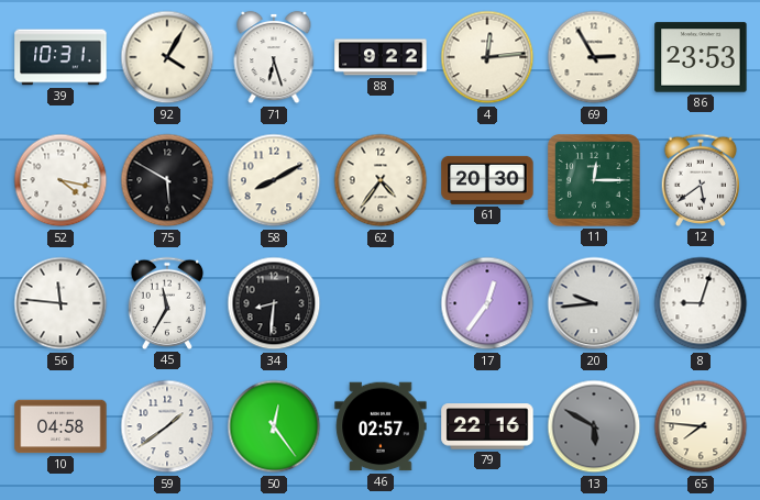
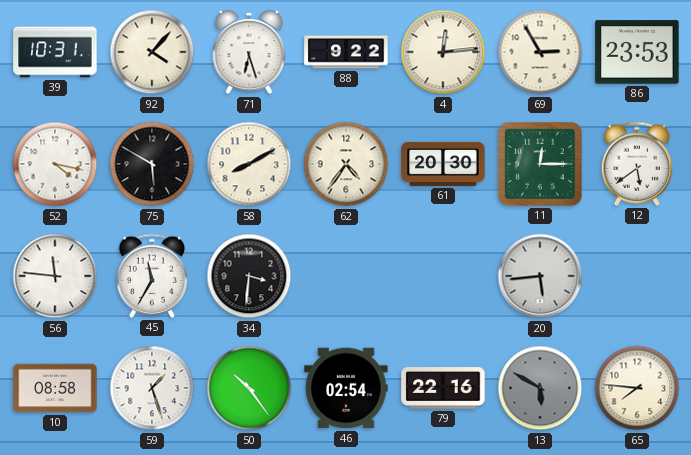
92: 4:05 -> 4:07 (152, 52)
34: 8:31 -> 3:31 (249, 276)
17: 12:36 -> none (487, 303)
20: 9:44 -> 5:44 (540, 276)
8: 9:03 -> none (701, 303)
10: 04:58 -> 08:58 (55, 388)
59: 1:39 -> 1:27 (152, 388)
50: 12:24 -> 10:24 (249, 388)
46: 02:57 -> 02:54 (346, 388)
